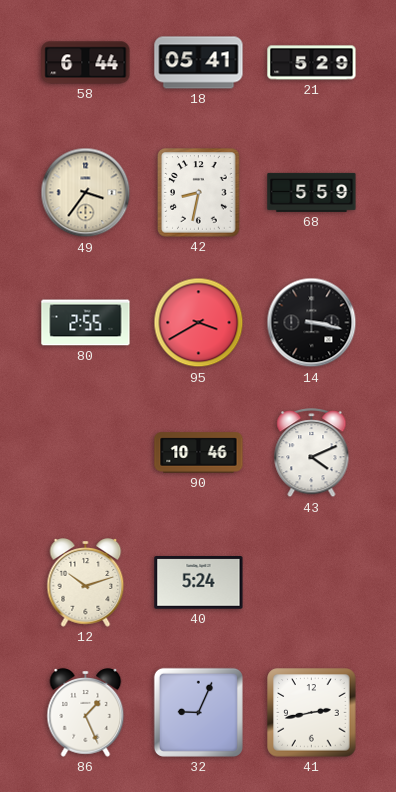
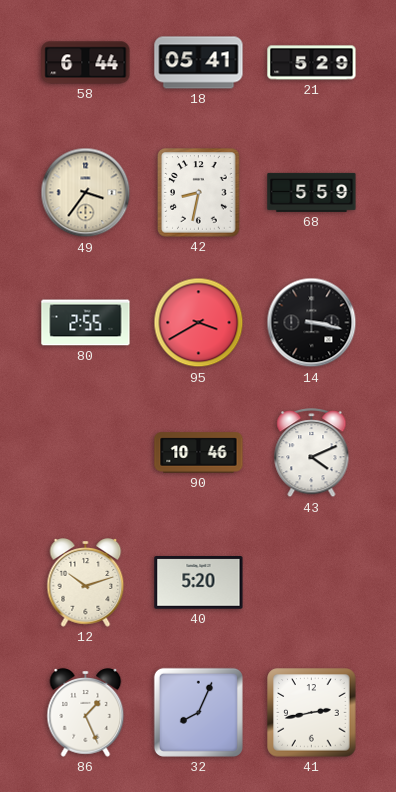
40: 5:24 -> 5:20 (199, 583)
32: 9:04 -> 8:04 (198, 712)
